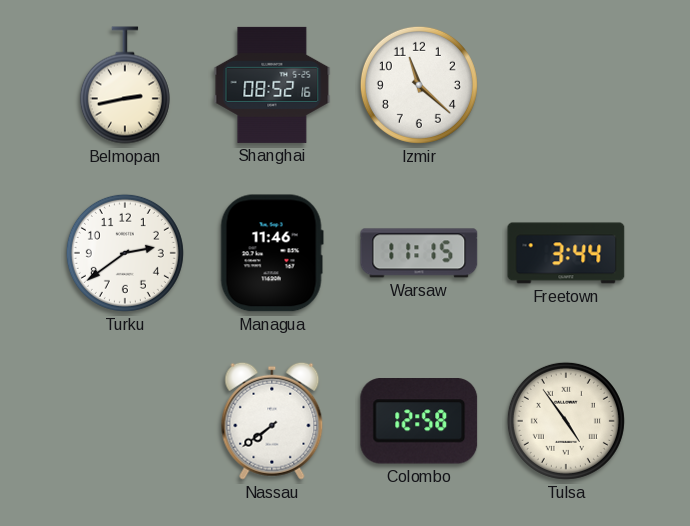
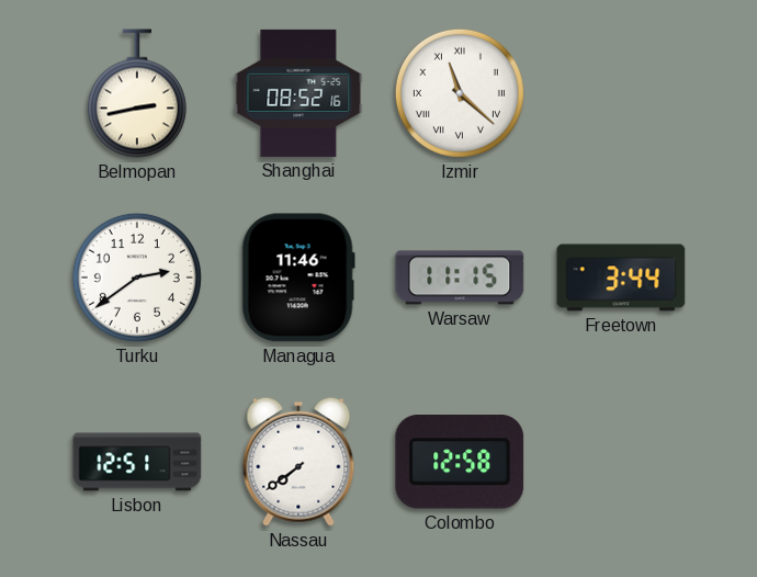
Izmir numerals: Arabic -> Roman (460, 93)
Lisbon: none -> 12:51 (137, 462)
Tulsa: 4:54 -> none (566, 421)
